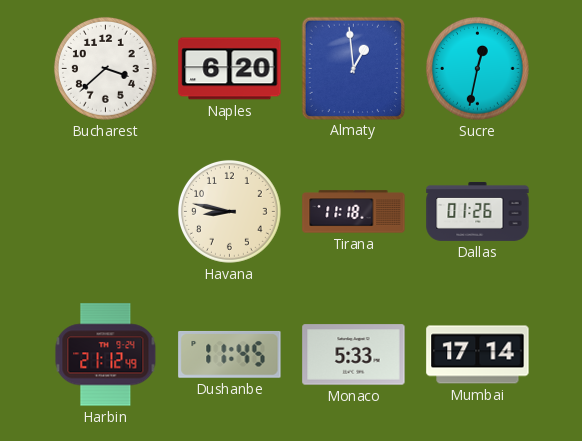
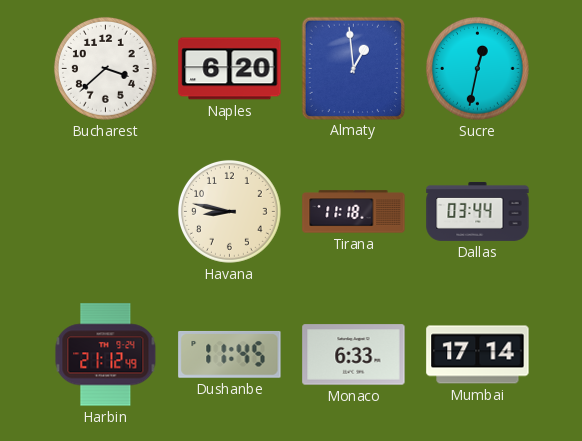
Dallas: 01:26 -> 03:44 (478, 211)
Monaco: 5:33 -> 6:33 (354, 355)
